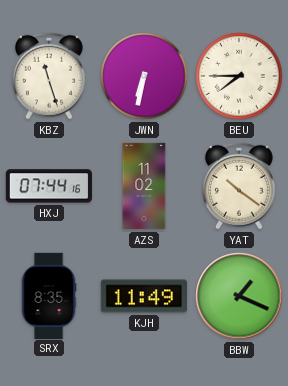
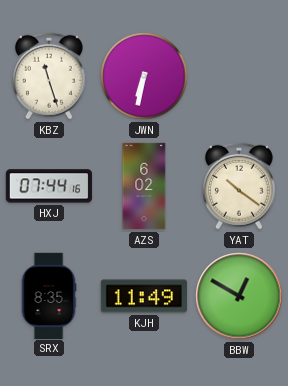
BEU: 7:45 -> none (239, 76)
AZS: 11:02 -> 6:02 (144, 186)
BBW: 1:19 -> 12:50 (239, 296)
